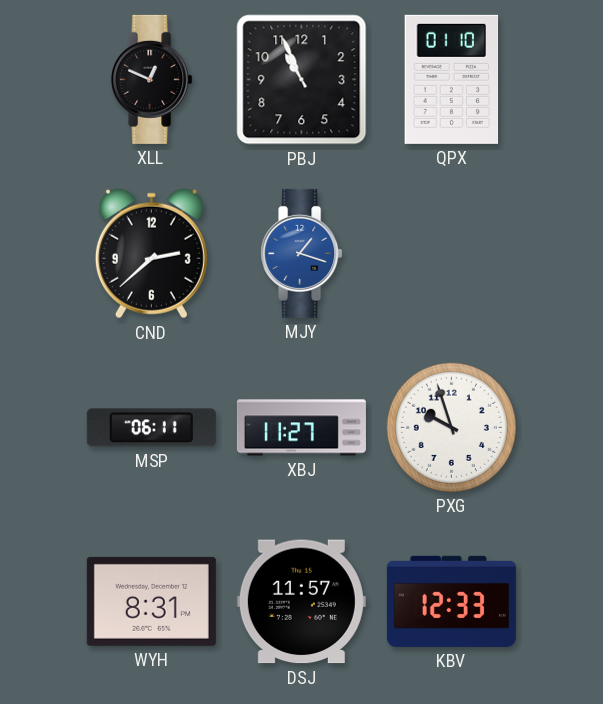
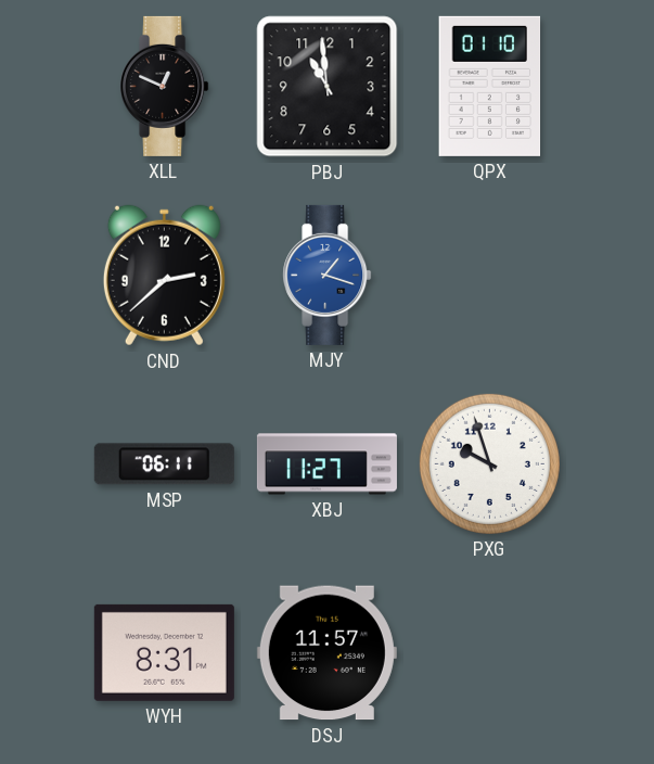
PBJ: 10:56 -> 10:59 (328, 87)
KBV: 12:33 -> none (451, 601)
